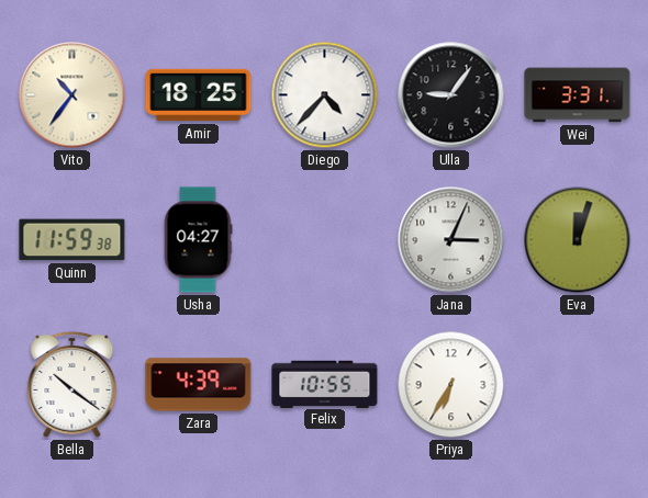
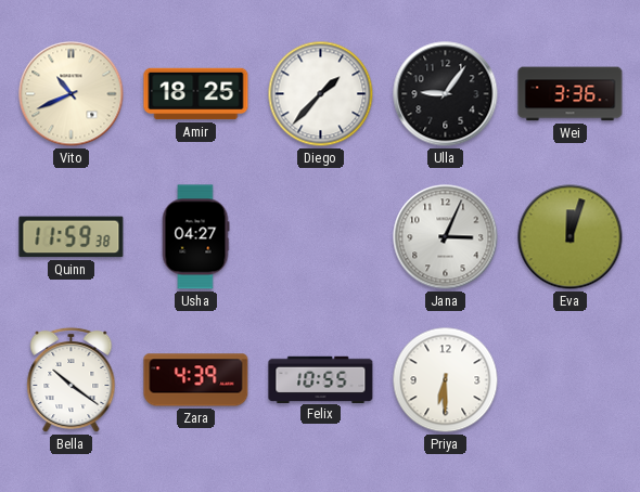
Vito: 10:36 -> 10:41 (72, 94)
Diego: 4:37 -> 1:37 (321, 94)
Wei: 3:31 -> 3:36 (571, 94)
Priya: 6:35 -> 6:30 (446, 380)
